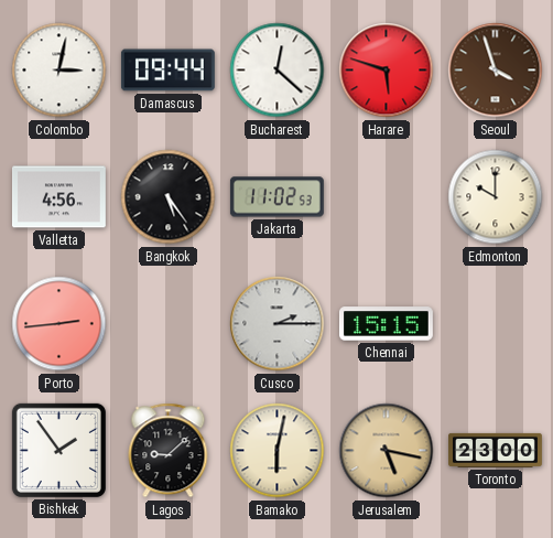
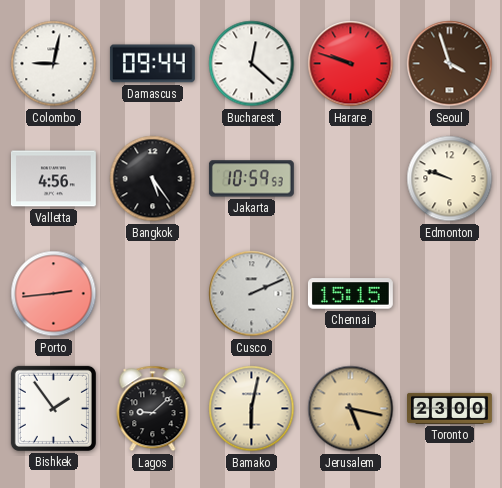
Colombo: 3:02 -> 9:02 (54, 64)
Harare: 5:48 -> 9:48 (351, 64)
Jakarta: 11:02 -> 10:59 (251, 179)
Edmonton: 10:00 -> 9:48 (450, 179)
Cusco: 2:15 -> 2:11 (252, 294)
